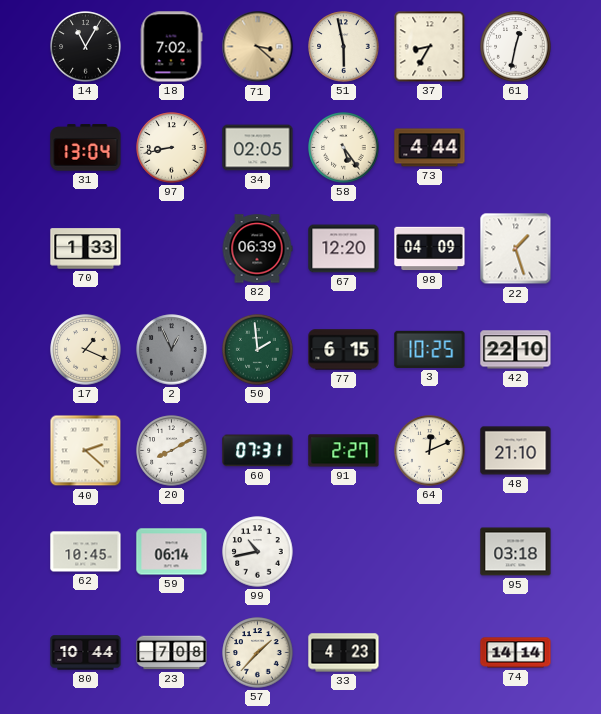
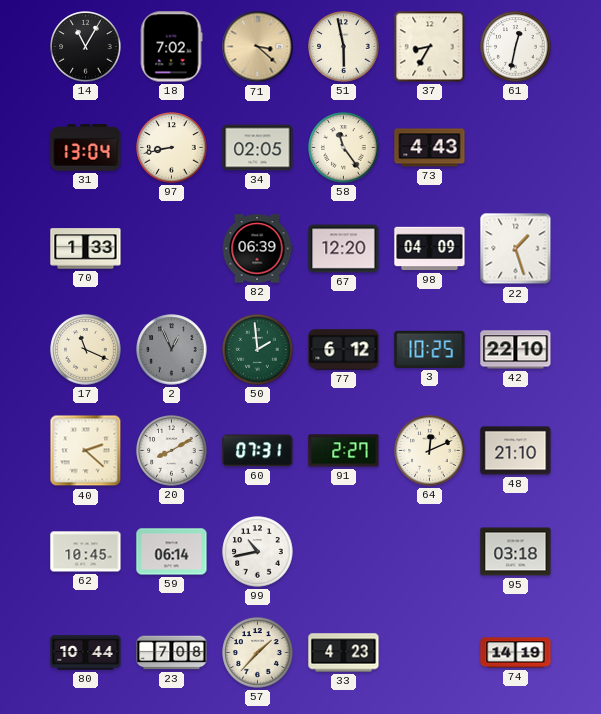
58: 5:24 -> 11:24 (344, 148)
73: 4:44 -> 4:43 (430, 148)
17: 1:19 -> 11:19 (86, 350)
77: 6:15 -> 6:12 (344, 350)
74: 14:14 -> 14:19 (516, 653)
